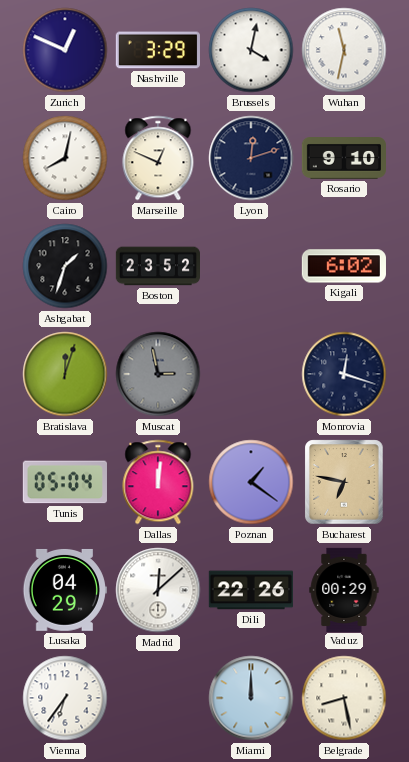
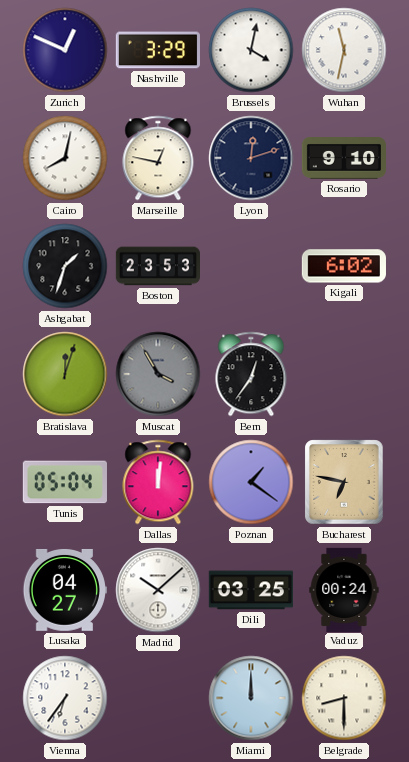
Marseille: 12:49 -> 12:47 (158, 158)
Boston: 23:52 -> 23:53 (157, 266)
Muscat: 2:58 -> 3:55 (158, 374)
Bern: none -> 12:36 (251, 374)
Monrovia: 12:18 -> none (344, 374)
Lusaka: 04:29 -> 04:27 (65, 590)
Madrid: 12:08 -> 10:08 (158, 590)
Dili: 22:26 -> 03:25 (251, 590)
Vaduz: 00:29 -> 00:24 (344, 589)
Belgrade: 8:28 -> 8:30 (344, 698)
